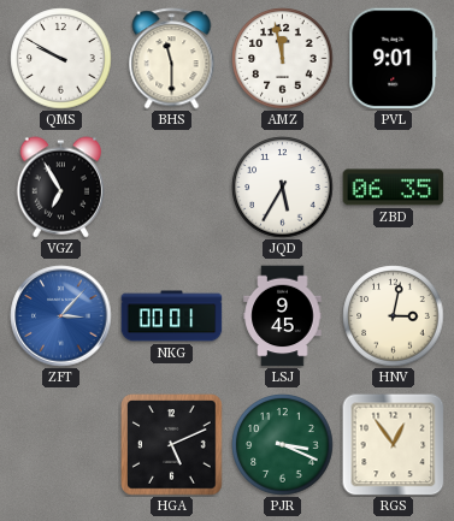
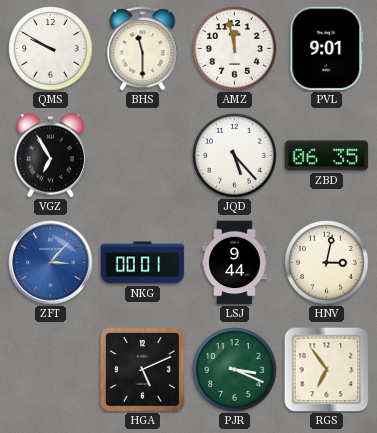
JQD: 5:35 -> 5:23 (235, 156)
LSJ: 9:45 -> 9:44 (235, 263)
RGS: 12:54 -> 6:54 (327, 370)
